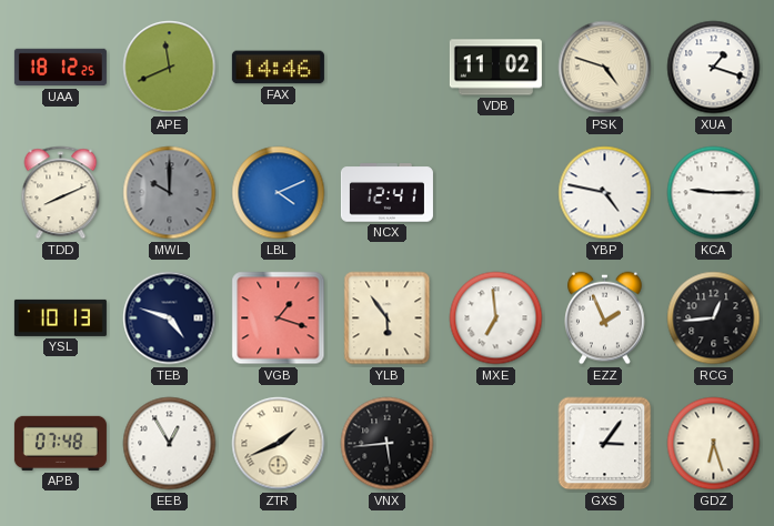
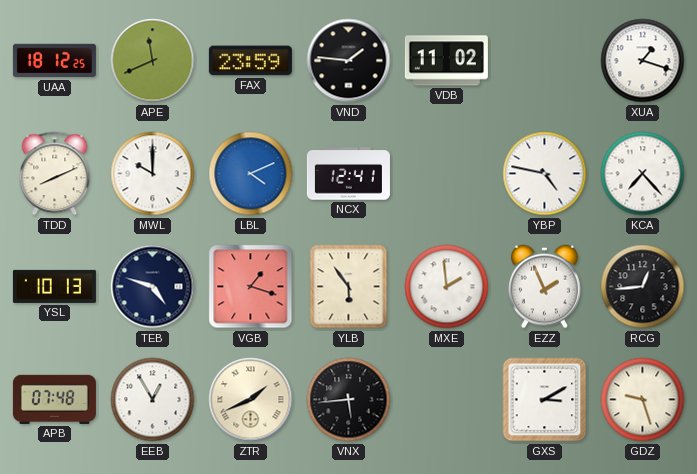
FAX: 14:46 -> 23:59 (250, 61)
VND: none -> 1:46 (349, 61)
PSK: 4:48 -> none (605, 68)
MWL dial: grey -> white (153, 174)
KCA: 9:15 -> 7:23 (643, 174)
MXE: 6:59 -> 1:59 (447, 287)
GXS: 3:06 -> 3:10 (545, 400)
GDZ: 6:27 -> 9:27 (643, 400)
